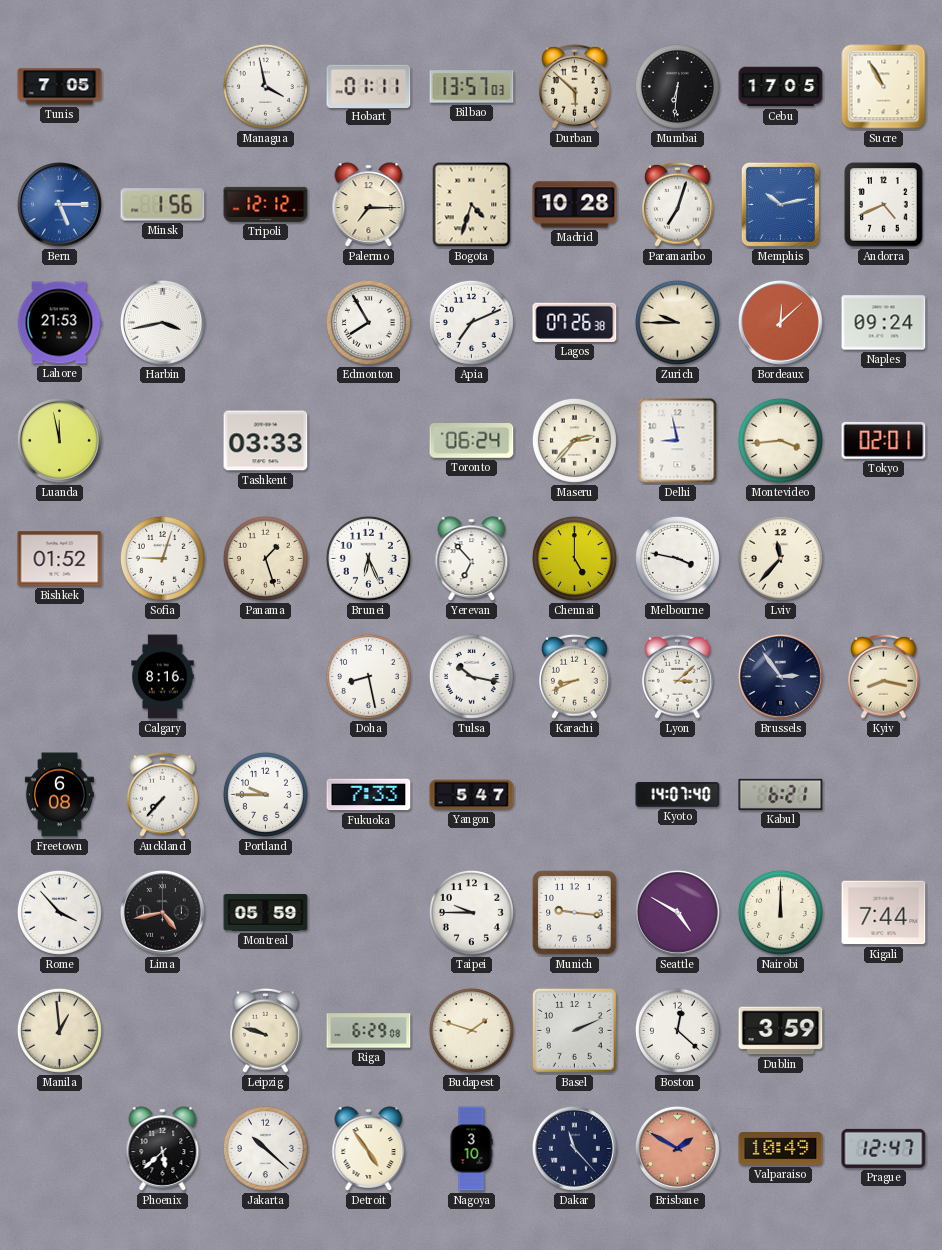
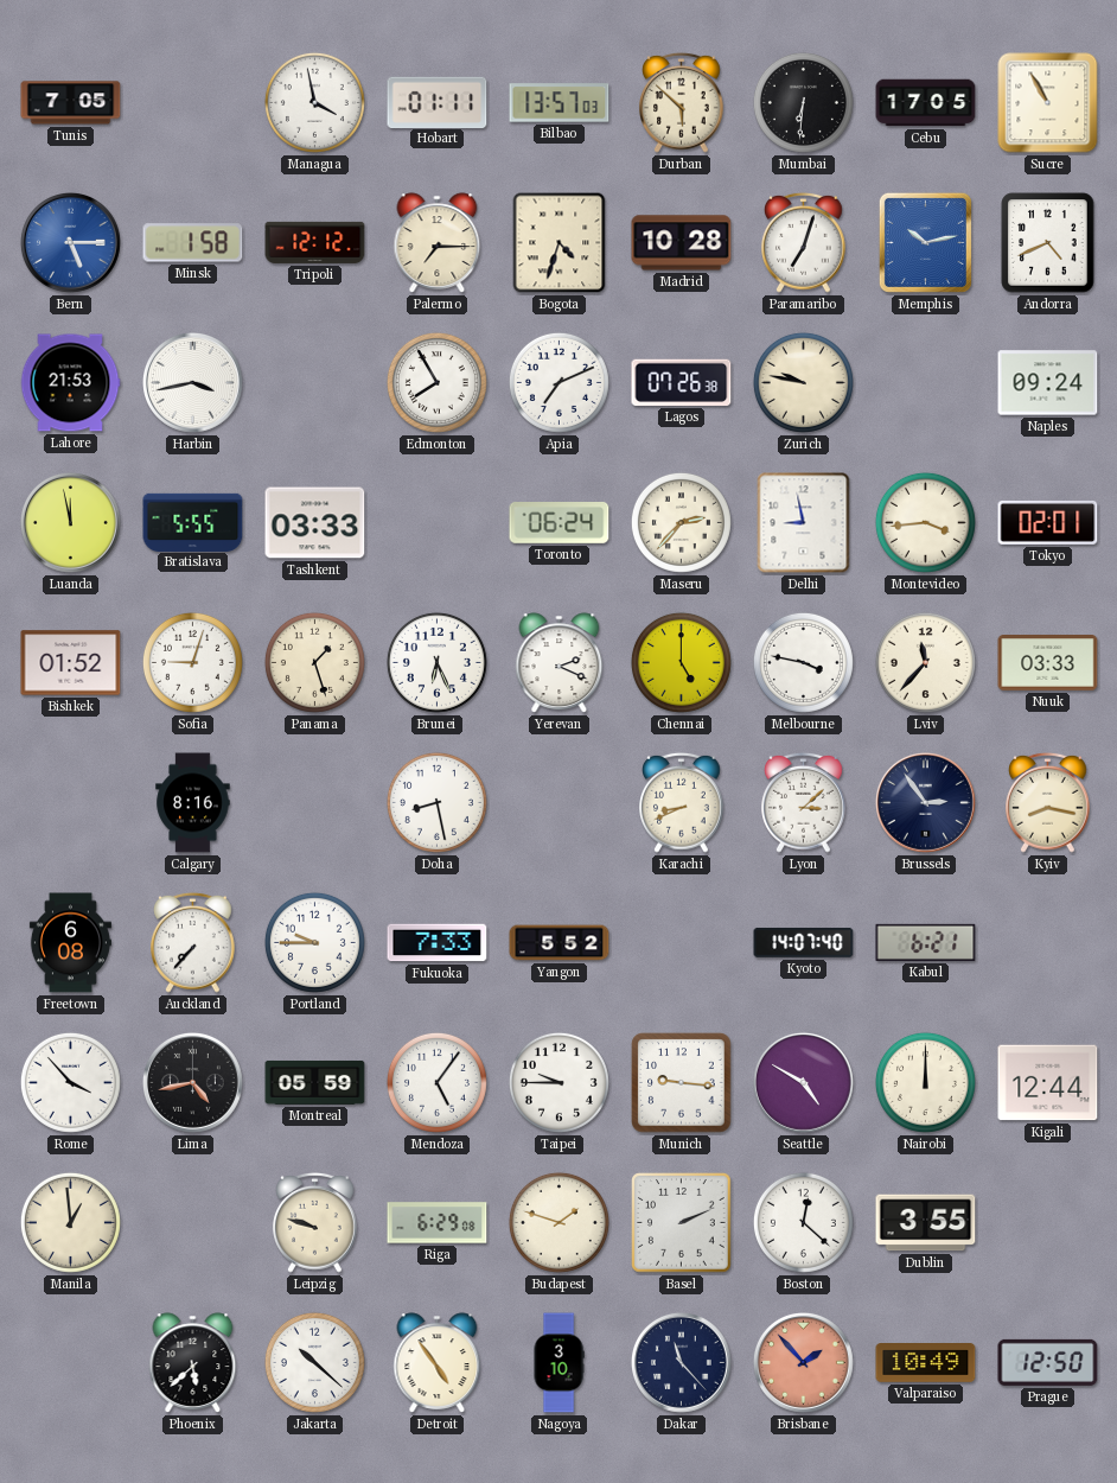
Minsk: 1:56 -> 1:58 (193, 243)
Zurich: 9:45 -> 9:47 (803, 382)
Bordeaux: 12:08 -> none (781, 323)
Bratislava: none -> 5:55 (193, 522)
Yerevan: 6:53 -> 2:19 (560, 663)
Nuuk: none -> 03:33 (1048, 663)
Tulsa: 10:17 -> none (471, 676)
Yangon: 5:47 -> 5:52 (560, 943)
Mendoza: none -> 5:06 (436, 1082)
Kigali: 7:44 -> 12:44 (1048, 1083)
Dublin: 3:59 -> 3:55 (926, 1223)
Brisbane: 1:50 -> 1:53 (804, 1363)
Prague: 12:47 -> 12:50 (1048, 1362)
